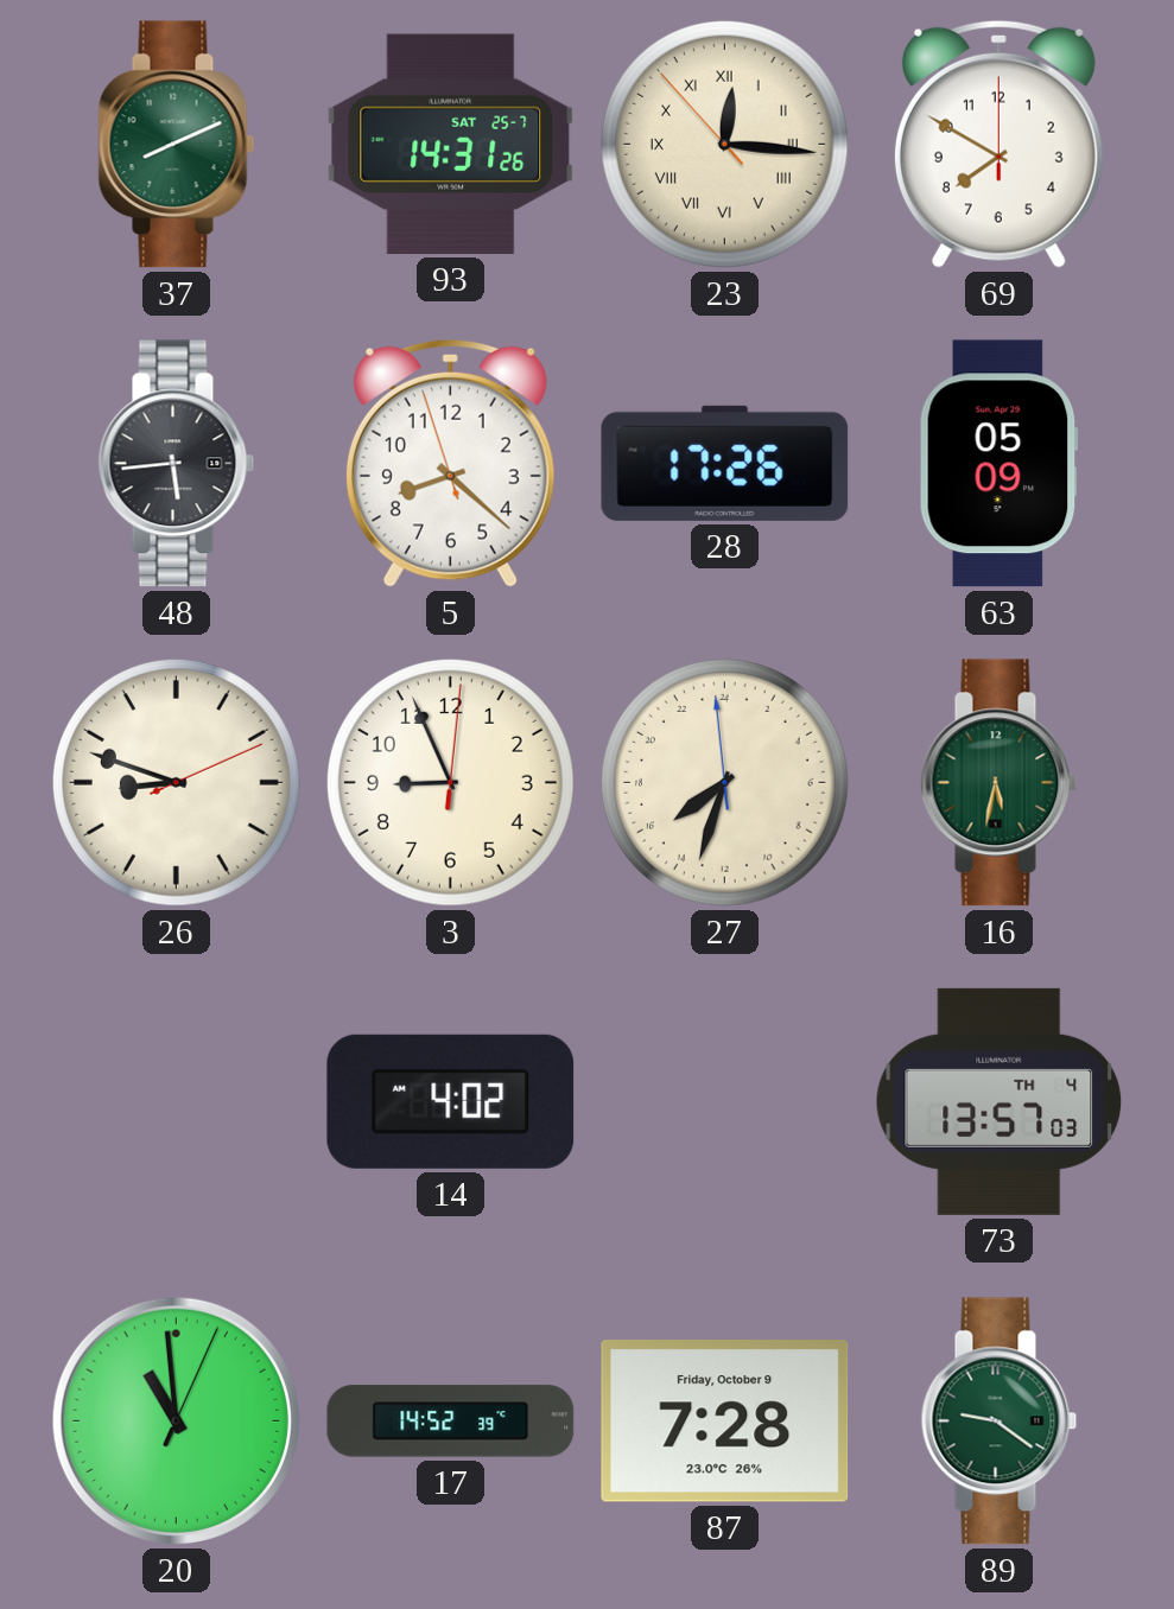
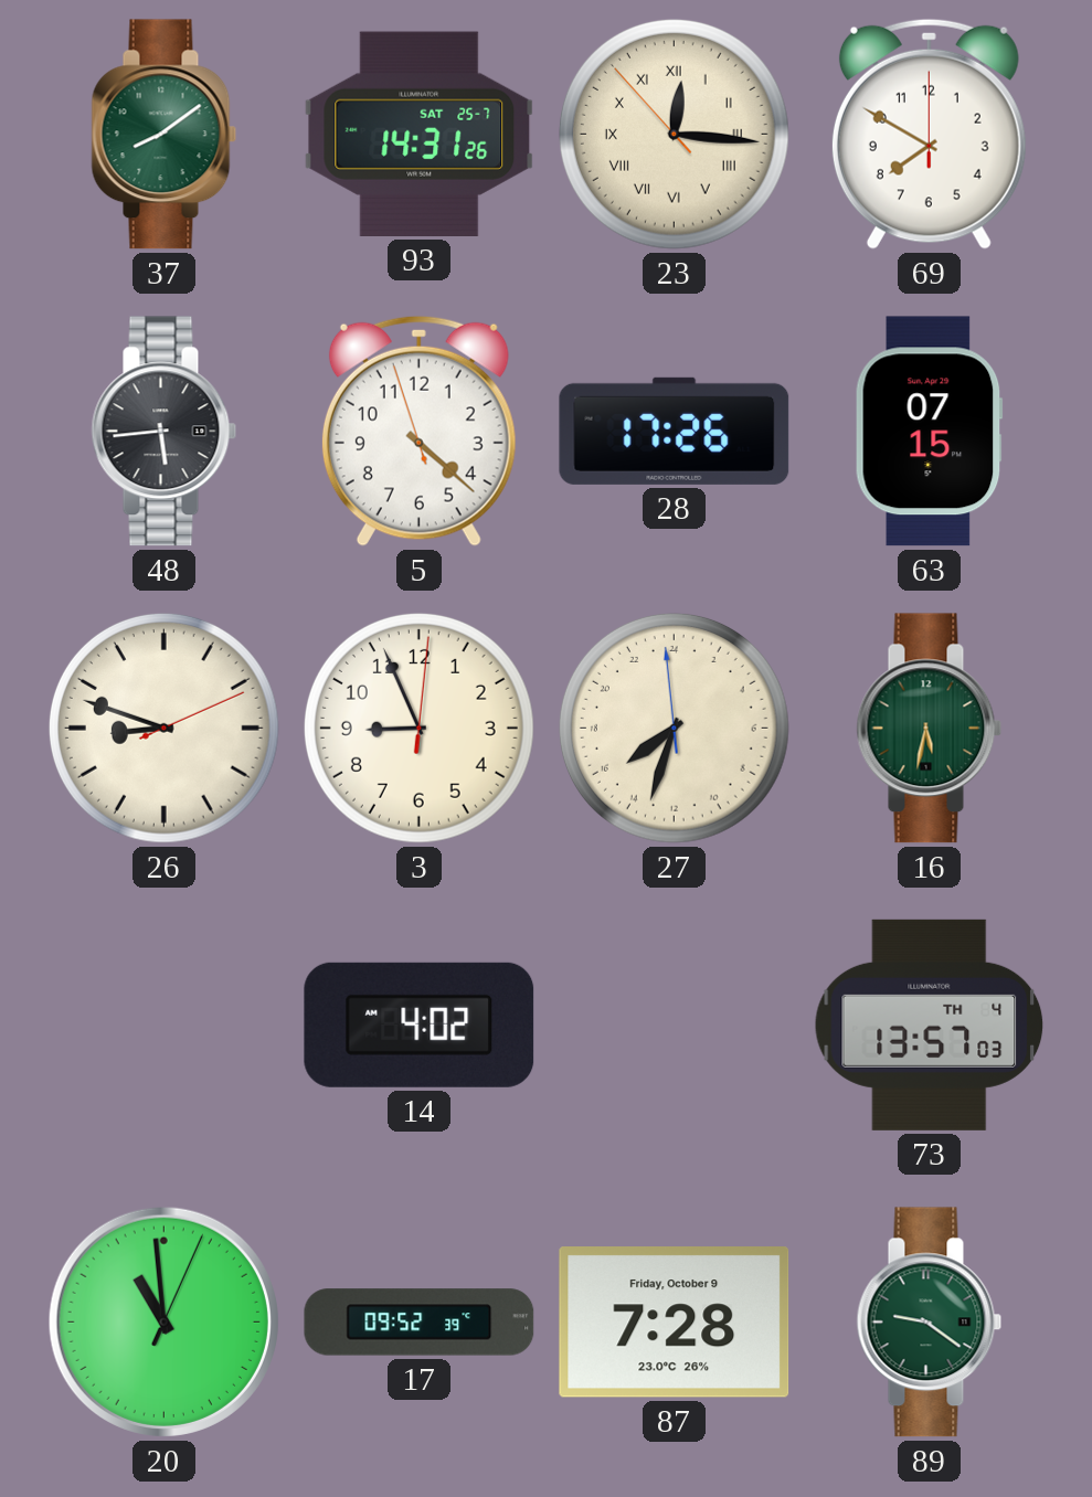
37: 8:11 -> 8:09 (165, 135)
5: 8:21 -> 4:21 (418, 431)
63: 05:09 -> 07:15 (929, 432)
17: 14:52 -> 09:52 (420, 1323)
